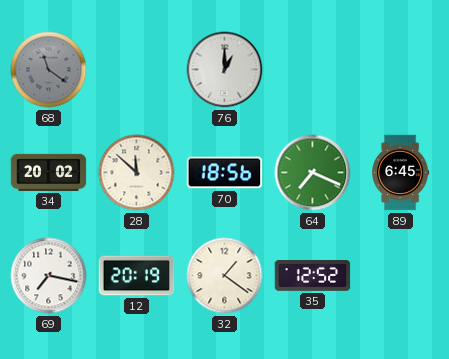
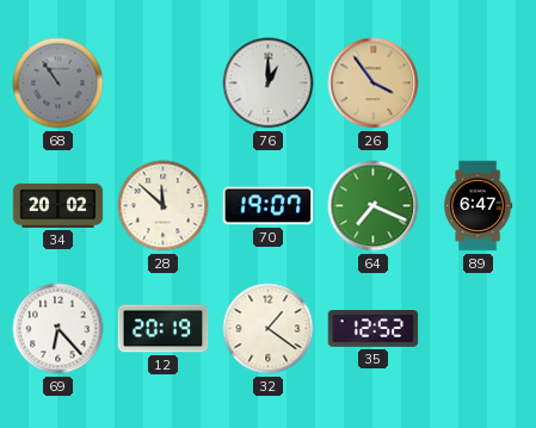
68: 11:21 -> 10:54 (58, 83)
26: none -> 3:54 (374, 83)
70: 18:56 -> 19:07 (269, 206)
89: 6:45 -> 6:47 (479, 206)
69: 7:17 -> 6:23 (58, 329)
